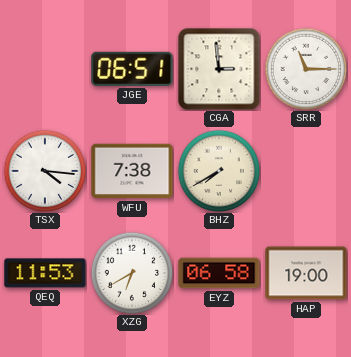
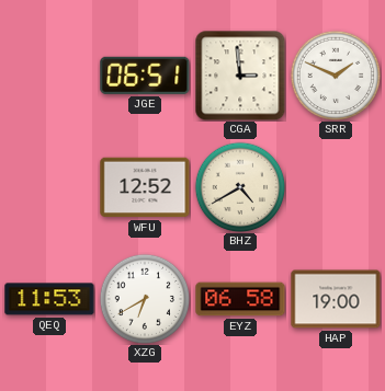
SRR: 11:15 -> 1:49 (336, 76)
TSX: 4:16 -> none (45, 171)
WFU: 7:38 -> 12:52 (145, 187)
BHZ: 7:40 -> 4:40 (240, 187)
